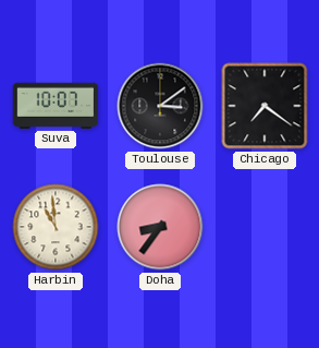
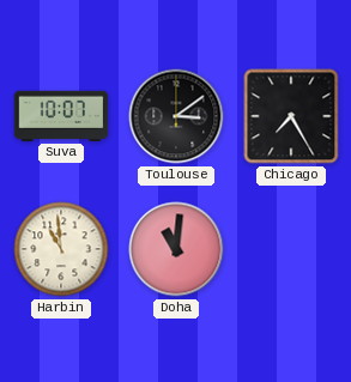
Chicago: 7:21 -> 7:25 (291, 116)
Doha: 8:36 -> 11:01 (176, 249)
